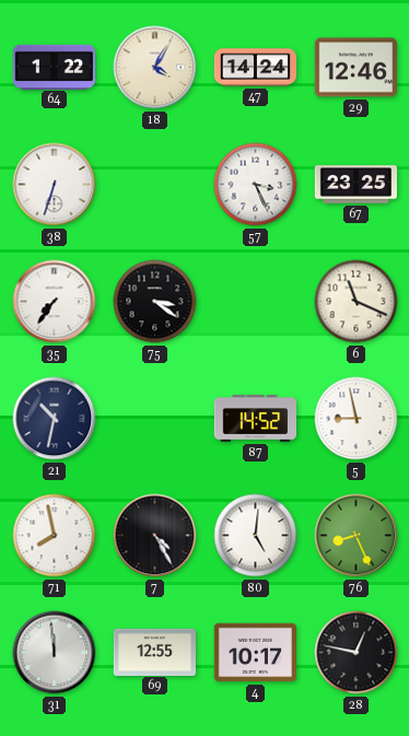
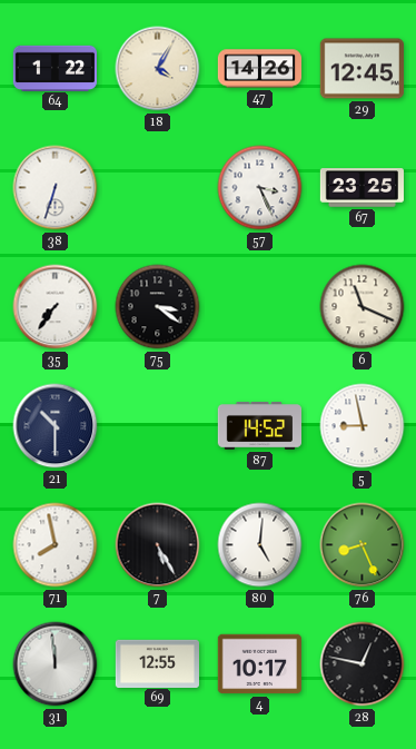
47: 14:24 -> 14:26 (260, 69)
29: 12:46 -> 12:45 (361, 69)
21: 10:32 -> 10:30 (56, 426)
7: 4:25 -> 5:25 (158, 545)
